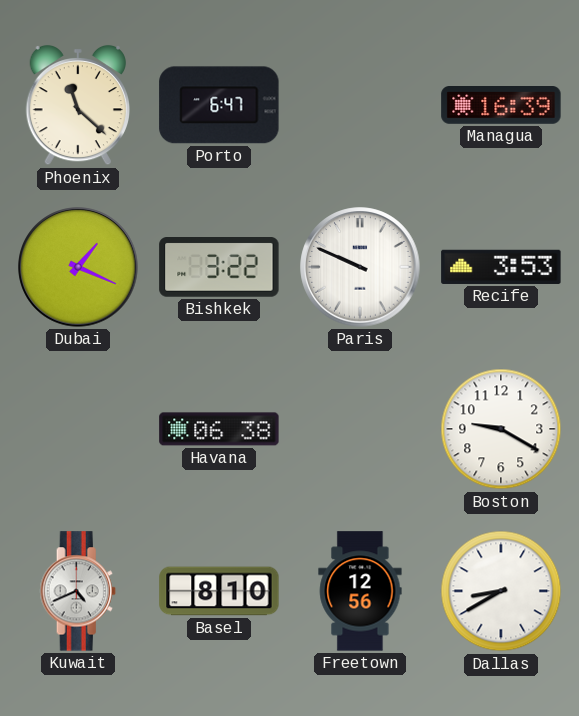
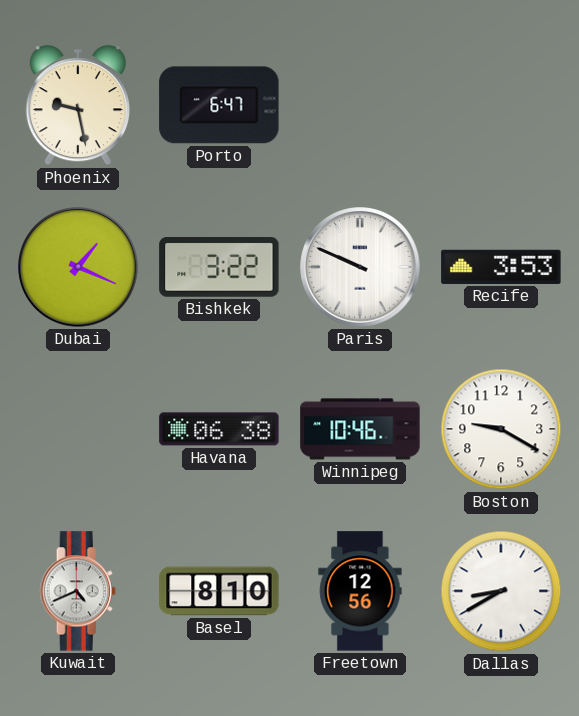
Phoenix: 11:22 -> 9:28 (77, 105)
Managua: 16:39 -> none (501, 106)
Winnipeg: none -> 10:46 (360, 429)
